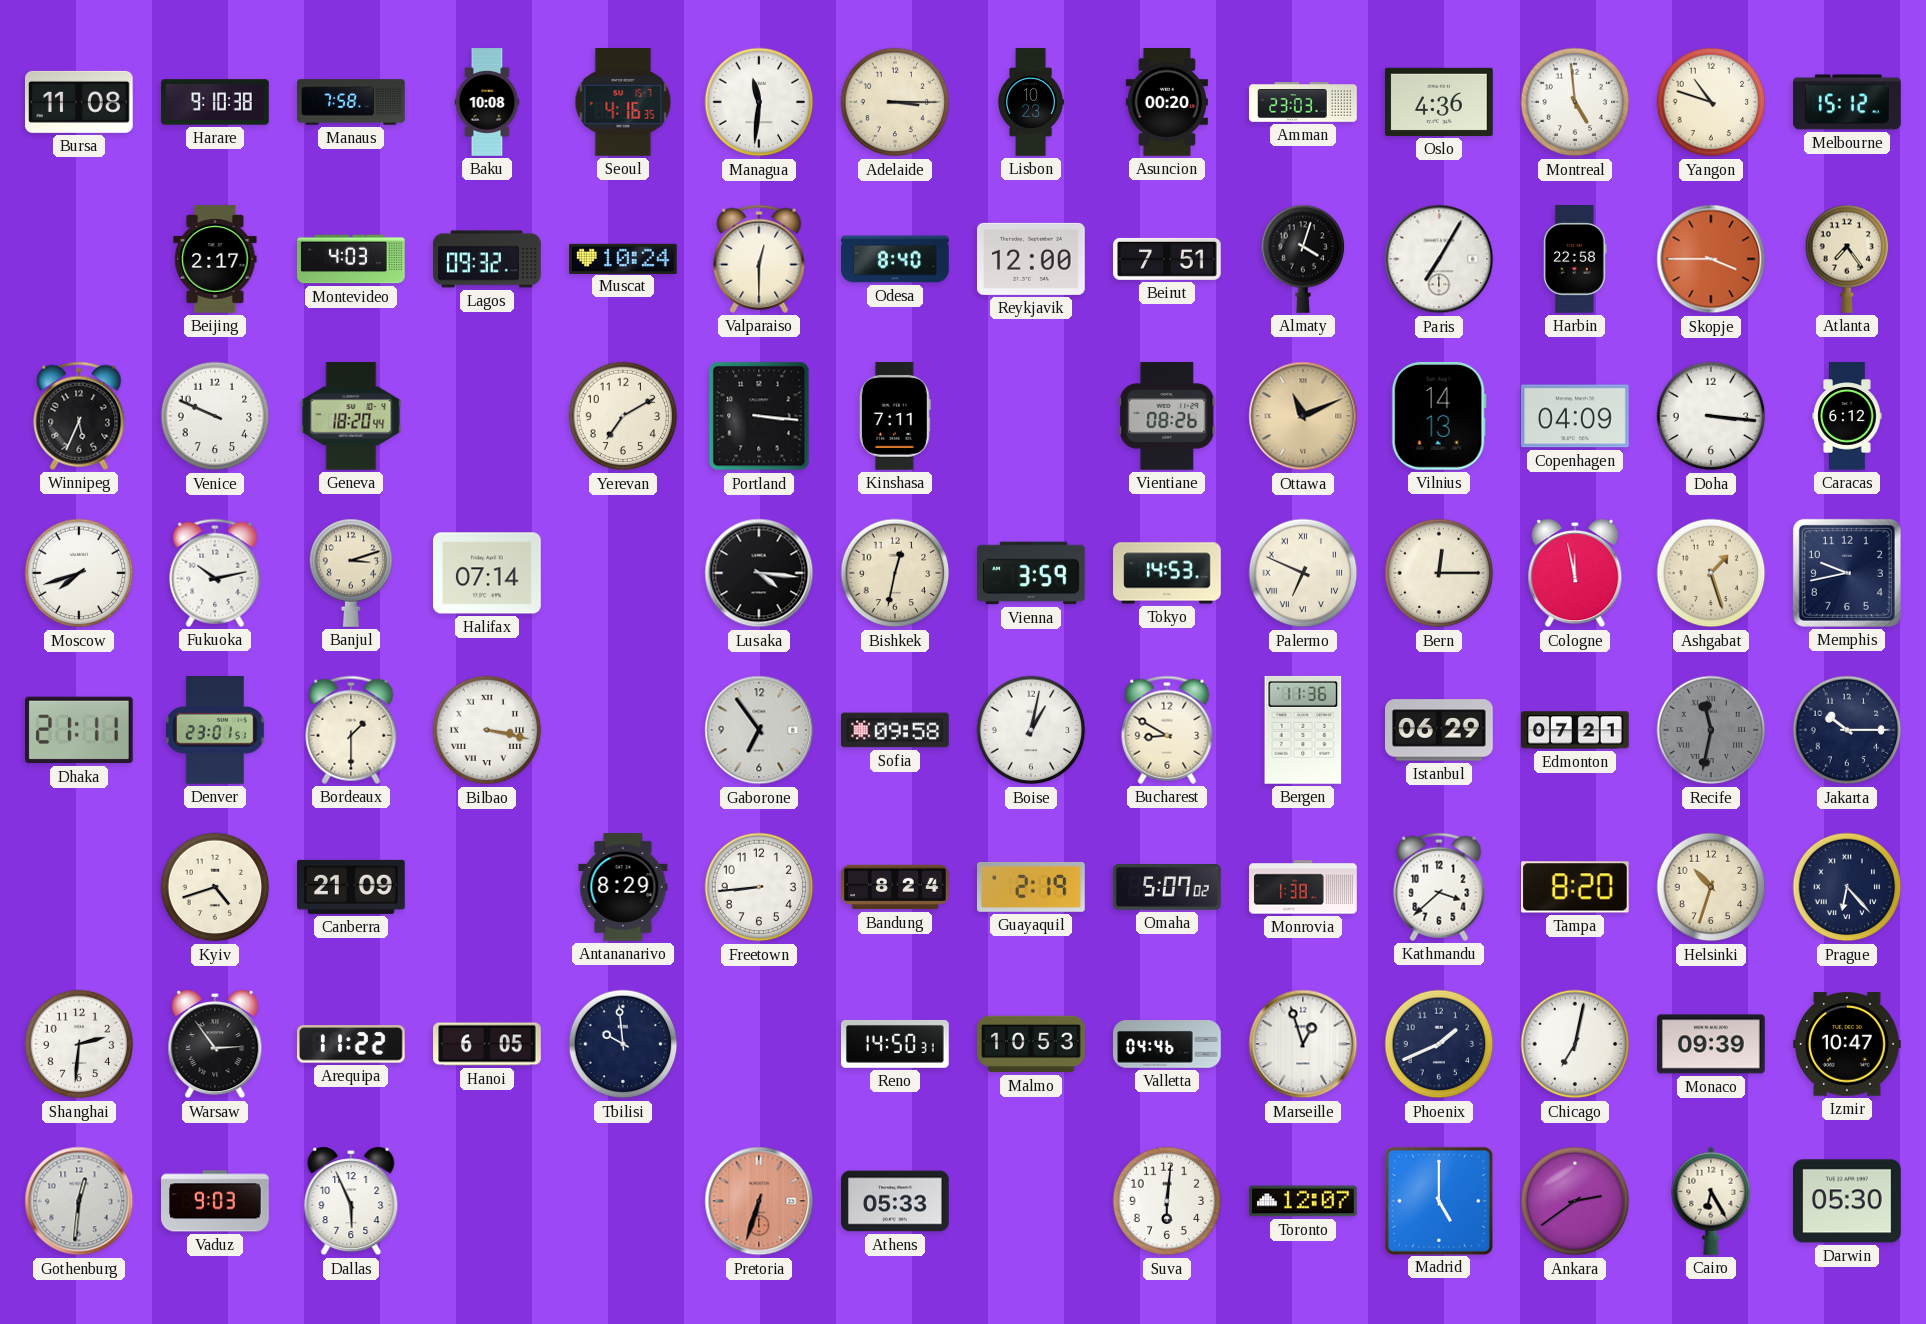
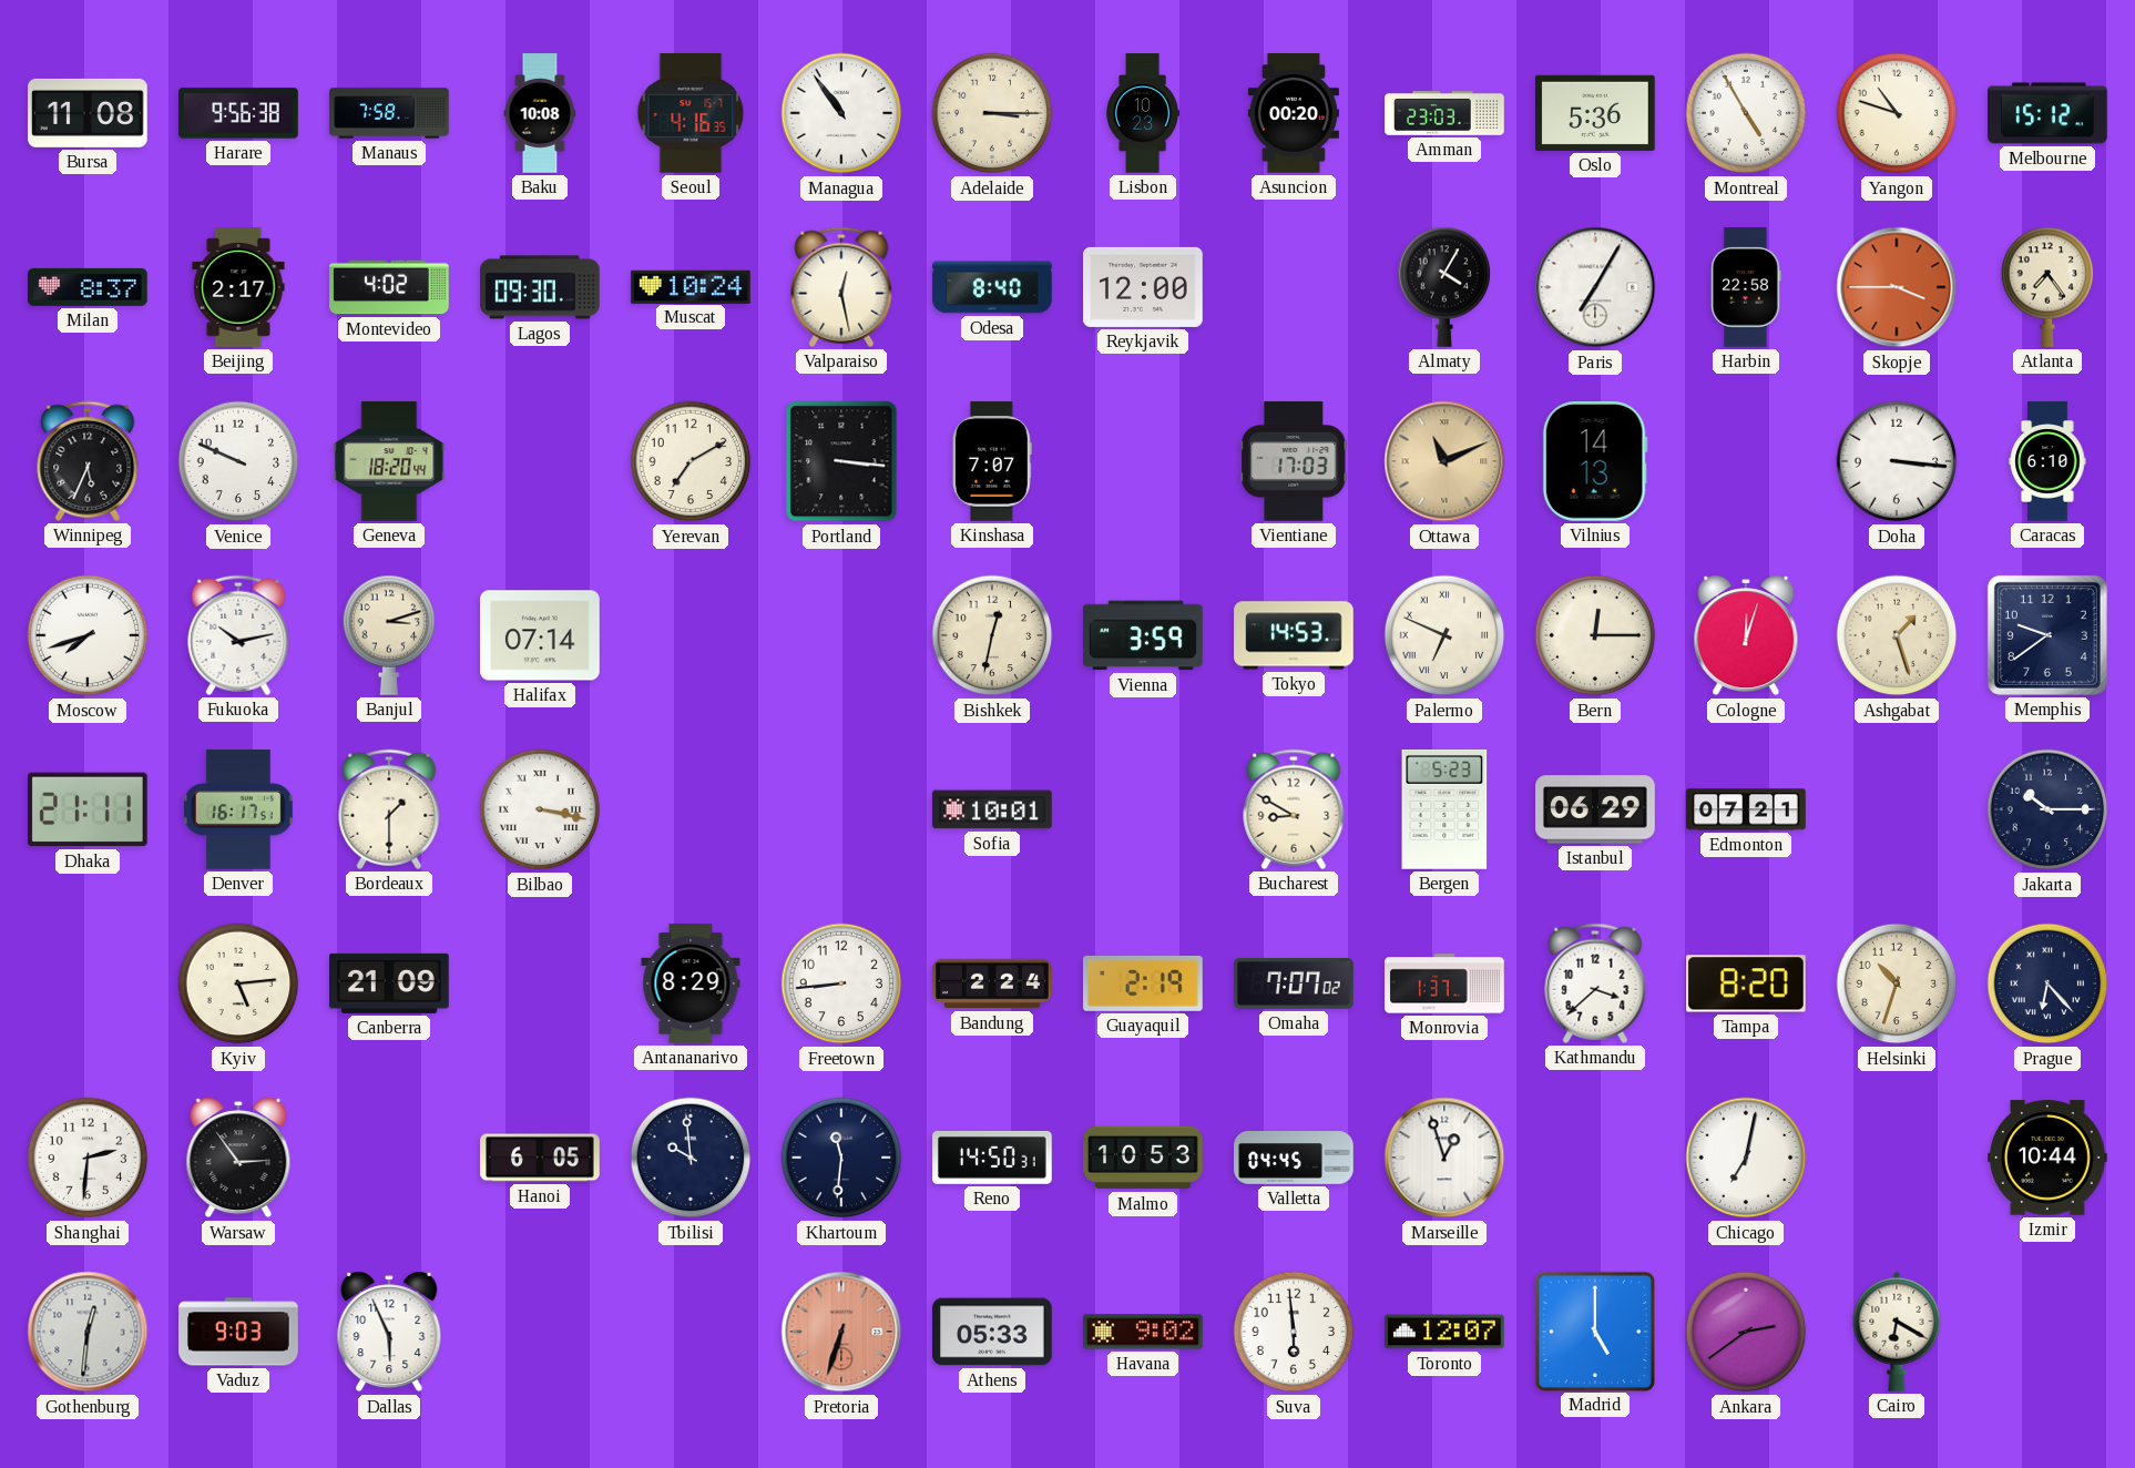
Harare: 9:10 -> 9:56 (238, 113)
Managua: 11:31 -> 10:54 (841, 113)
Oslo: 4:36 -> 5:36 (1596, 113)
Montreal: 4:59 -> 4:55 (1746, 113)
Milan: none -> 8:37 (89, 287)
Montevideo: 4:03 -> 4:02 (389, 287)
Lagos: 09:32 -> 09:30 (540, 287)
Valparaiso: 12:30 -> 12:28 (841, 287)
Beirut: 7:51 -> none (1167, 259)
Almaty: 4:03 -> 4:05 (1444, 287)
Kinshasa: 7:11 -> 7:07 (992, 461)
Vientiane: 08:26 -> 17:03 (1294, 462)
Copenhagen: 04:09 -> none (1576, 416)
Caracas: 6:12 -> 6:10 (2047, 461)
Lusaka: 4:16 -> none (759, 573)
Cologne: 11:58 -> 12:03 (1746, 635)
Memphis: 9:43 -> 9:39 (2047, 635)
Denver: 23:01 -> 16:17 (238, 811)
Gaborone: 6:54 -> none (759, 730)
Sofia: 09:58 -> 10:01 (992, 809)
Boise: 1:02 -> none (1031, 730)
Bergen: 11:36 -> 5:23 (1444, 809)
Recife: 11:32 -> none (1711, 730)
Kyiv: 4:42 -> 5:14 (238, 983)
Bandung: 8:24 -> 2:24 (992, 983)
Omaha: 5:07 -> 7:07 (1295, 985)
Monrovia: 1:38 -> 1:37 (1444, 983)
Arequipa: 11:22 -> none (352, 1044)
Khartoum: none -> 11:31 (841, 1158)
Valletta: 04:46 -> 04:45 (1294, 1159)
Phoenix: 1:41 -> none (1439, 1044)
Monaco: 09:39 -> none (1711, 1044)
Izmir: 10:47 -> 10:44 (2049, 1158)
Havana: none -> 9:02 (1144, 1332)
Suva: 6:01 -> 5:59 (1294, 1332)
Cairo: 6:25 -> 6:20 (1897, 1332)
Darwin: 05:30 -> none (1848, 1201)
